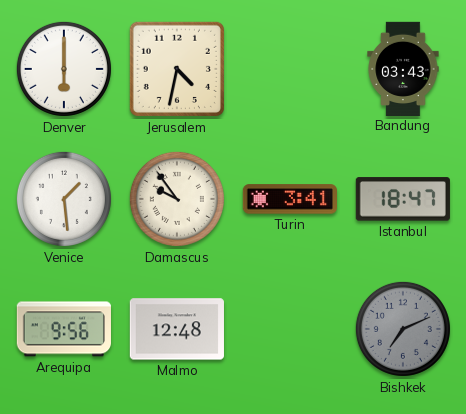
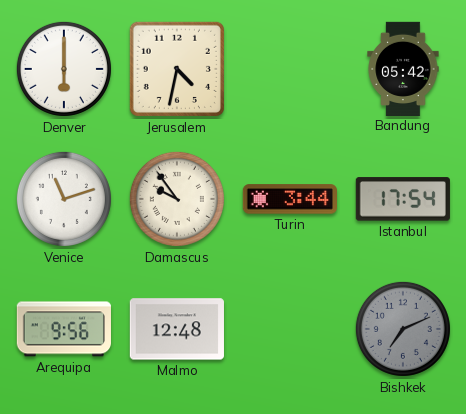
Bandung: 03:43 -> 05:42 (403, 68)
Venice: 1:29 -> 11:12 (64, 199)
Turin: 3:41 -> 3:44 (289, 199)
Istanbul: 18:47 -> 17:54 (403, 199)
